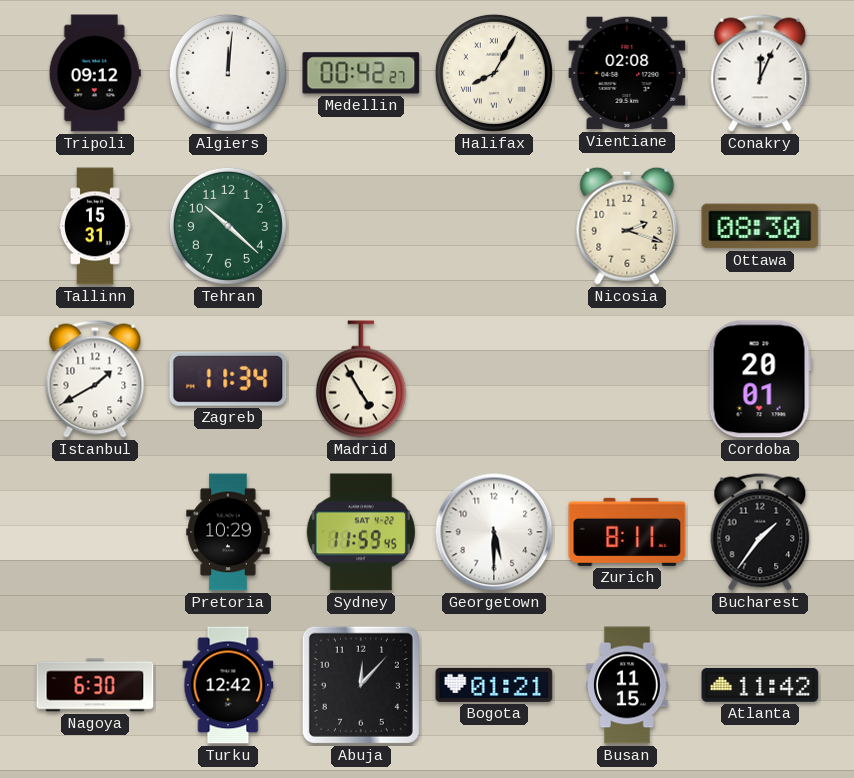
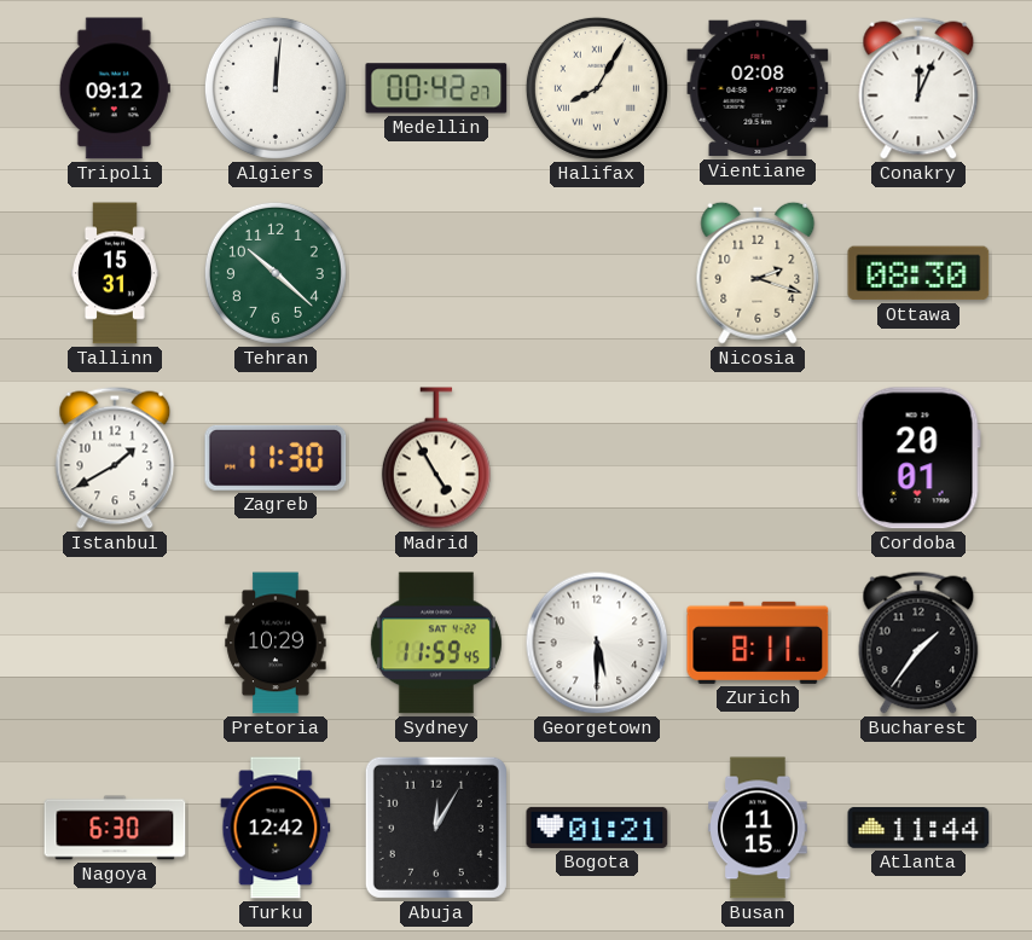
Zagreb: 11:34 -> 11:30 (276, 458)
Abuja: 12:07 -> 12:05 (436, 828)
Atlanta: 11:42 -> 11:44 (918, 828)
